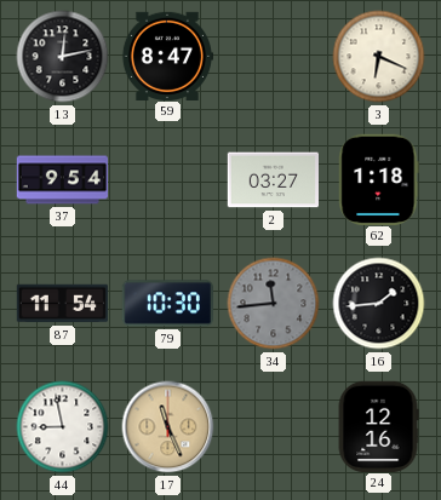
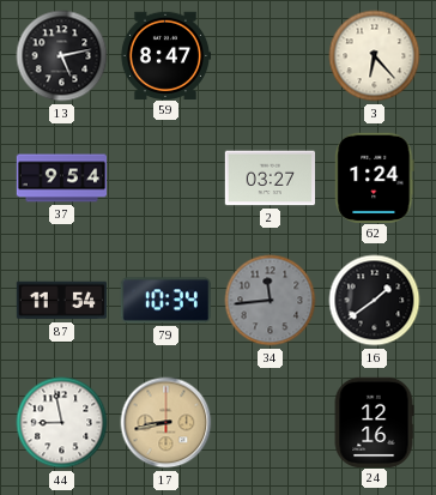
13: 12:13 -> 5:13 (62, 56)
3: 6:19 -> 6:23 (375, 56)
62: 1:18 -> 1:24 (375, 177)
79: 10:30 -> 10:34 (165, 301)
16: 1:44 -> 1:39 (375, 301)
17: 11:26 -> 8:43 (166, 423)
